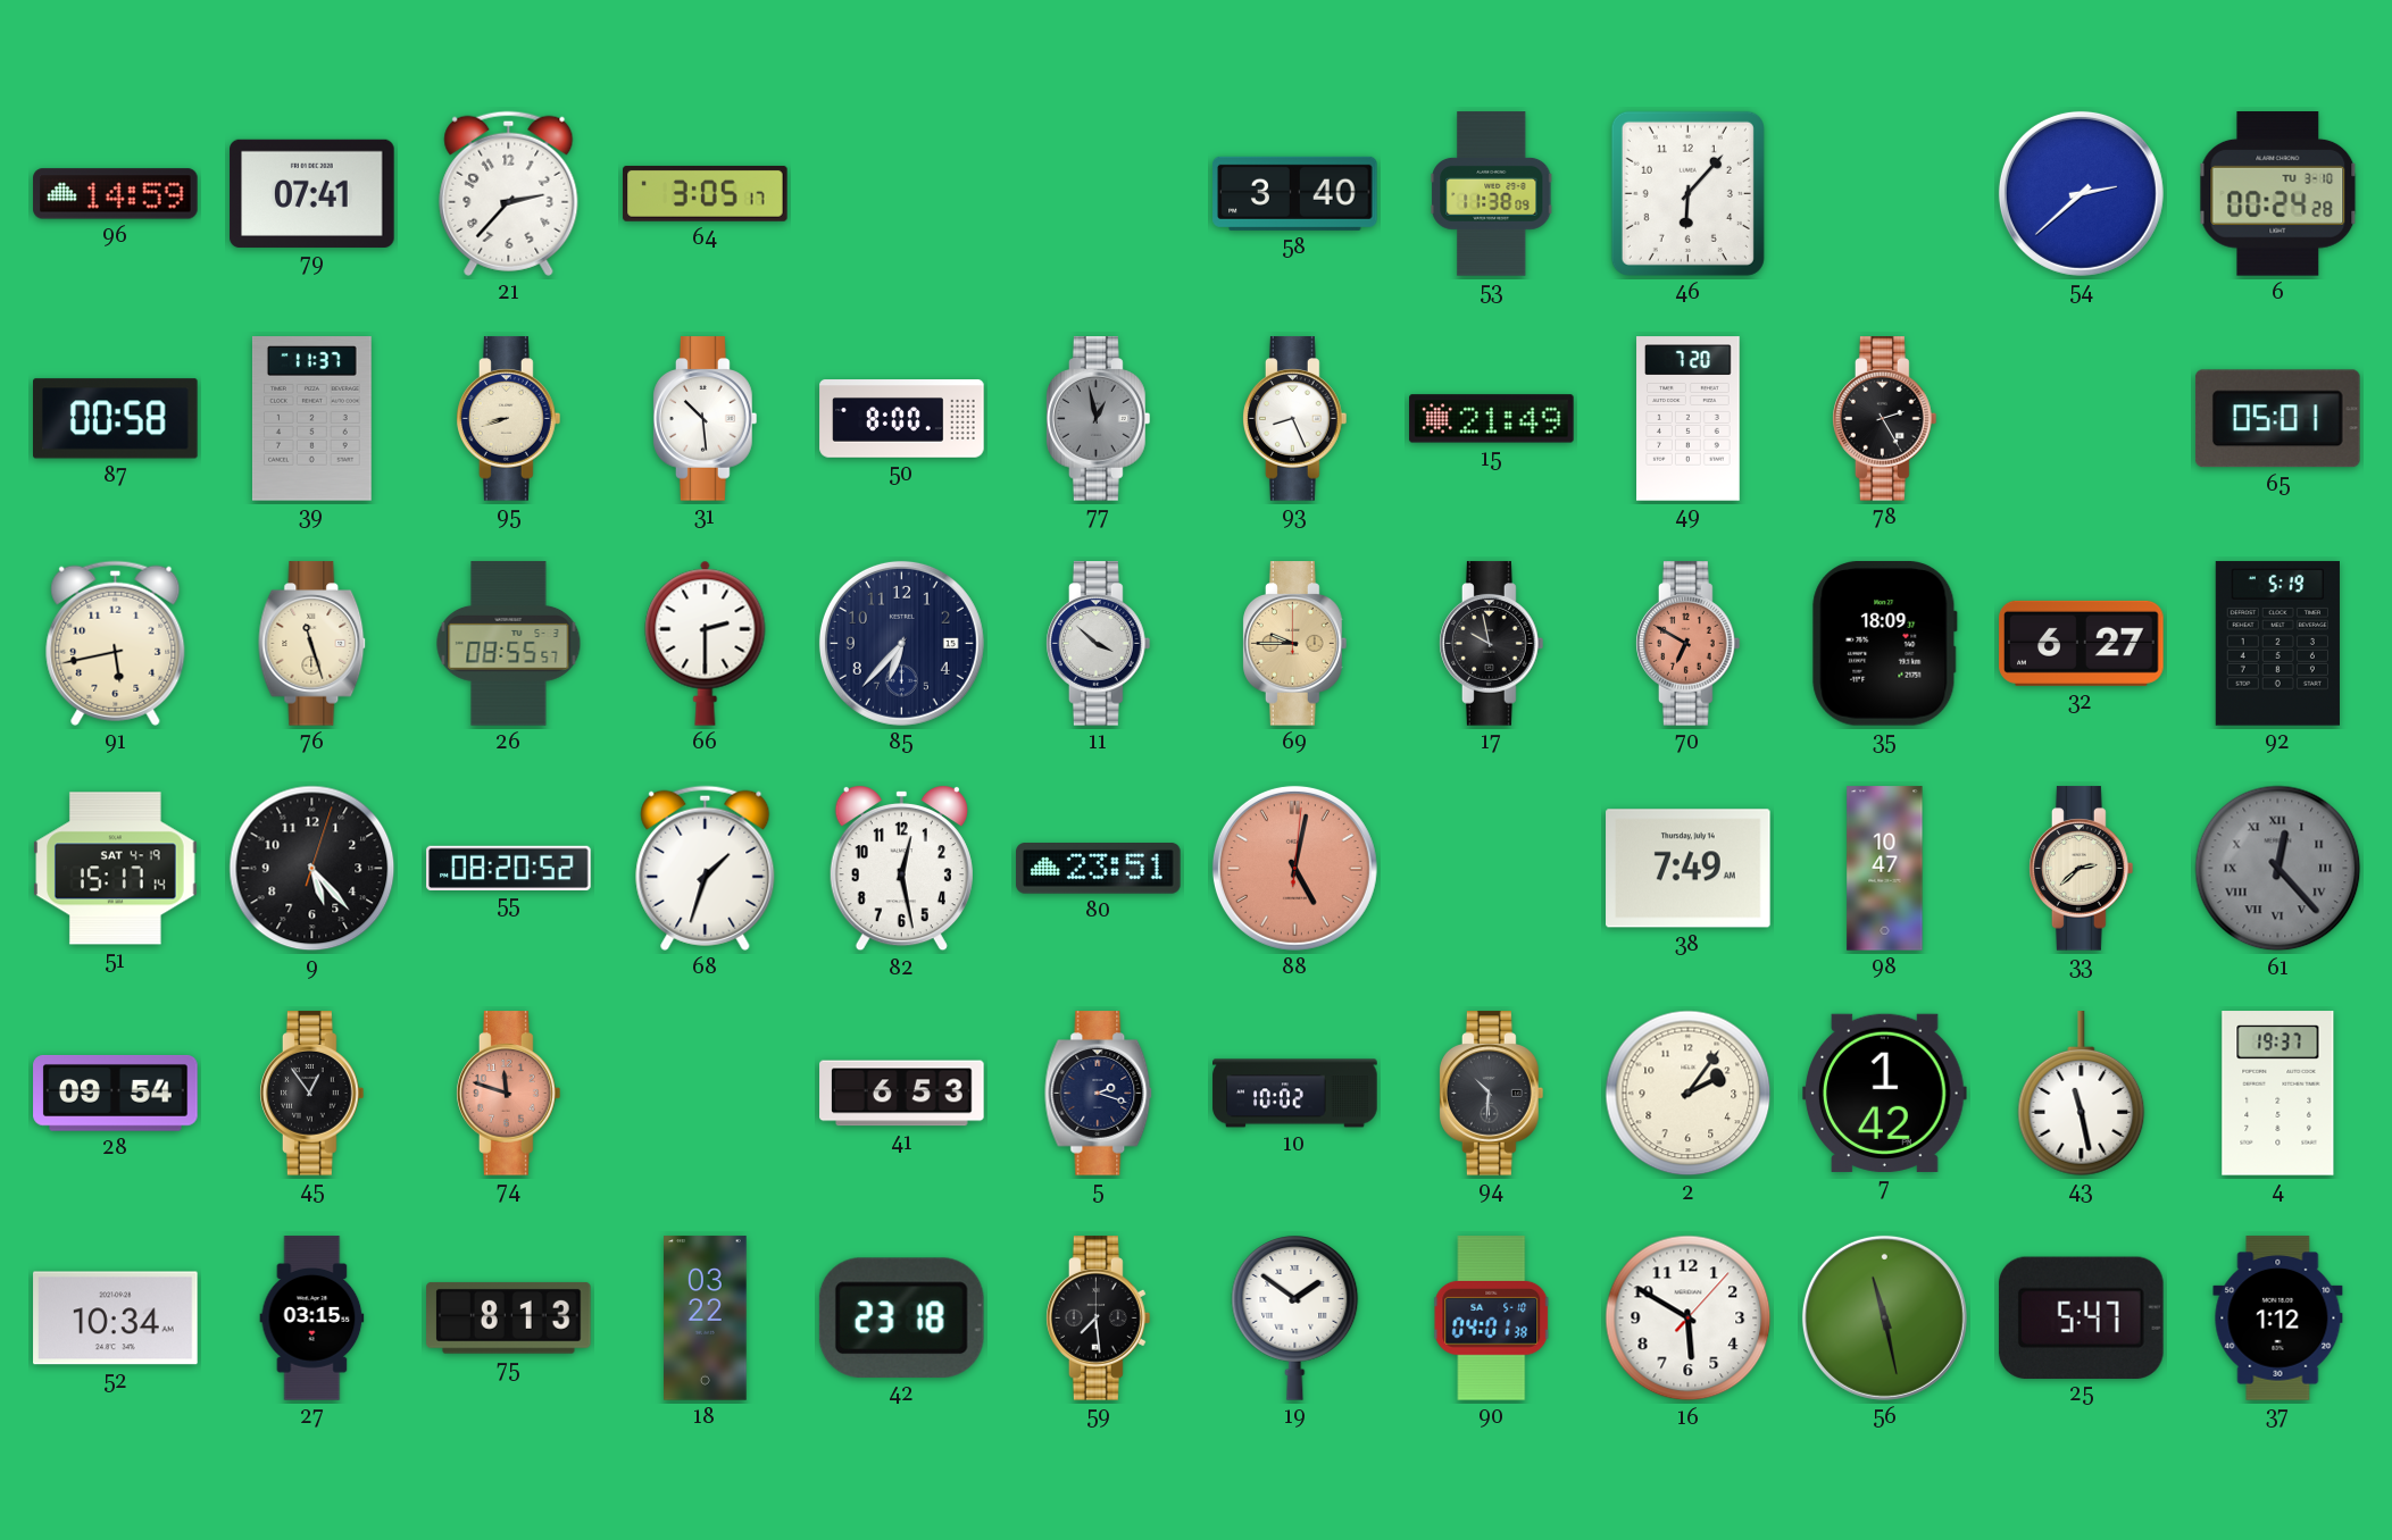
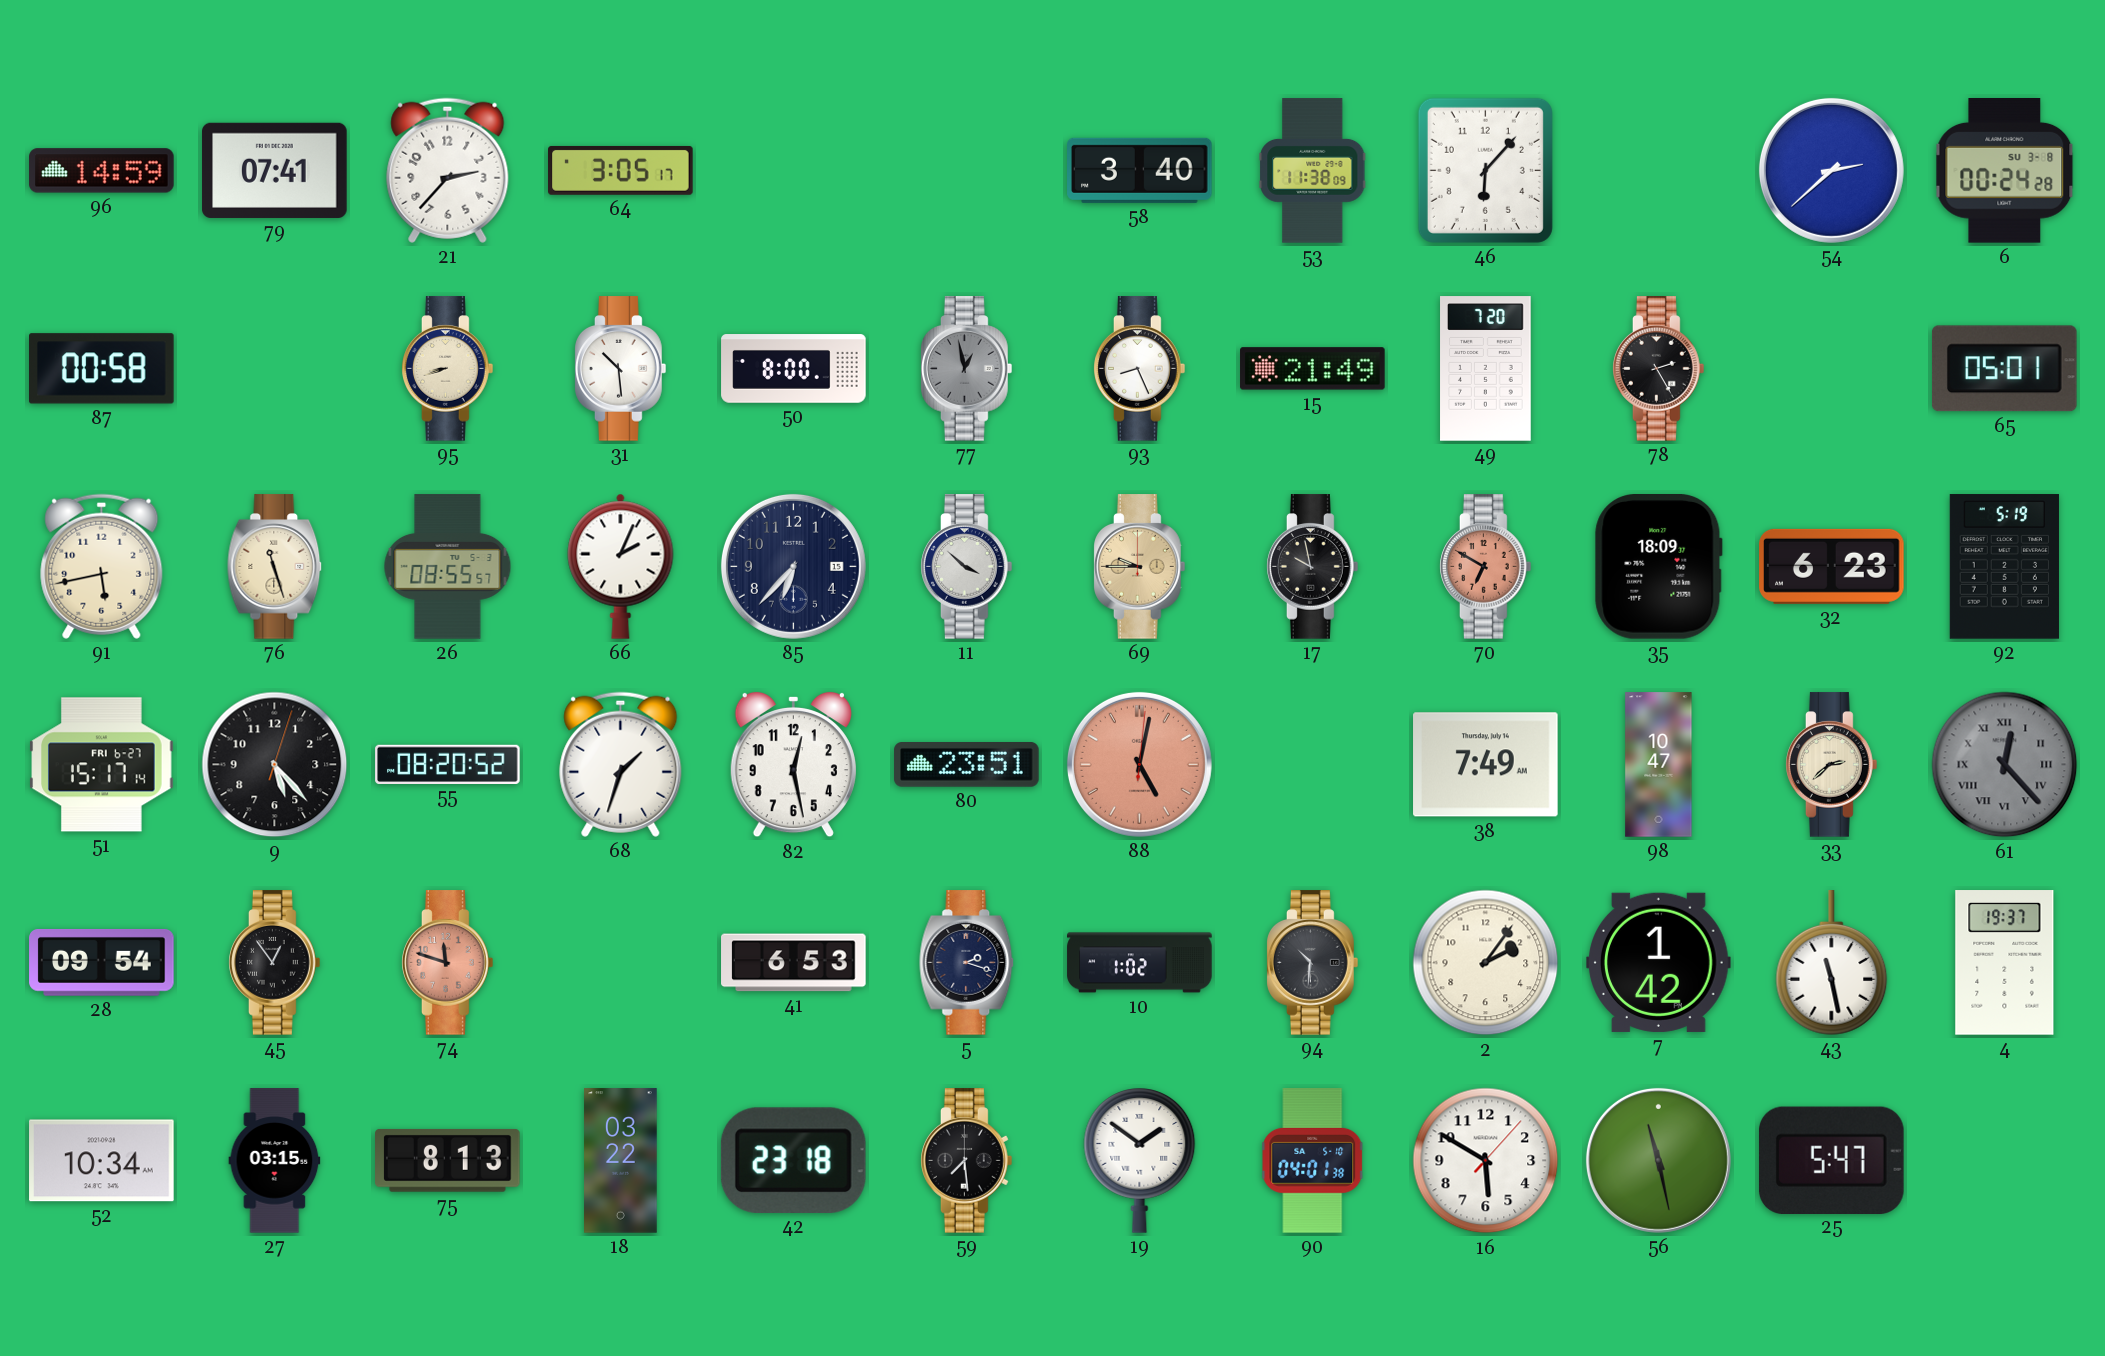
6 date: TU 3-10 -> SU 3-8 (2005, 171)
39: 11:37 -> none (311, 419)
66: 2:30 -> 2:04 (621, 566)
32: 6:27 -> 6:23 (1832, 566)
51 date: SAT 4-19 -> FRI 6-27 (102, 765)
10: 10:02 -> 1:02 (1140, 963)
37: 1:12 -> none (2278, 1319)
